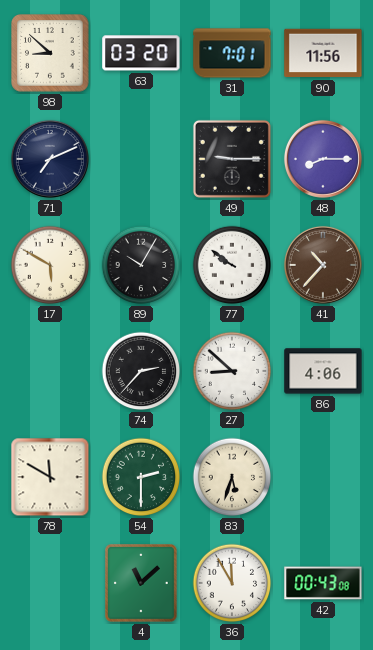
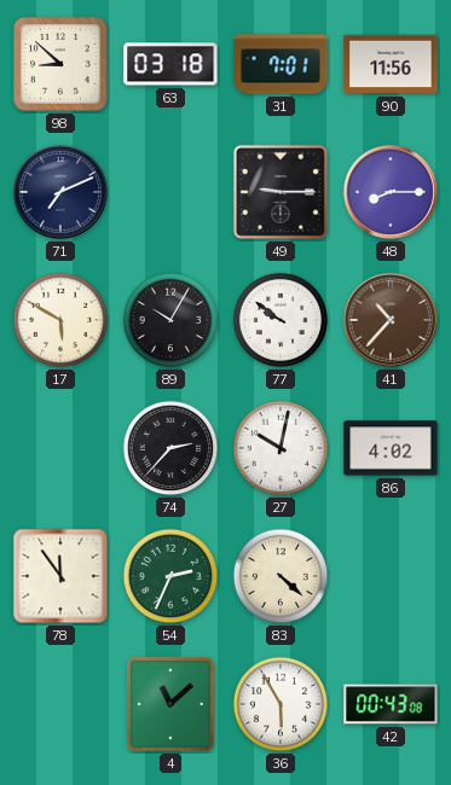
63: 03:20 -> 03:18 (170, 64)
27: 8:52 -> 10:02 (281, 448)
86: 4:06 -> 4:02 (391, 448)
78: 11:50 -> 11:54 (60, 576)
54: 2:30 -> 2:34 (170, 576)
83: 5:33 -> 4:22 (281, 576)
36: 11:55 -> 5:55 (281, 704)
